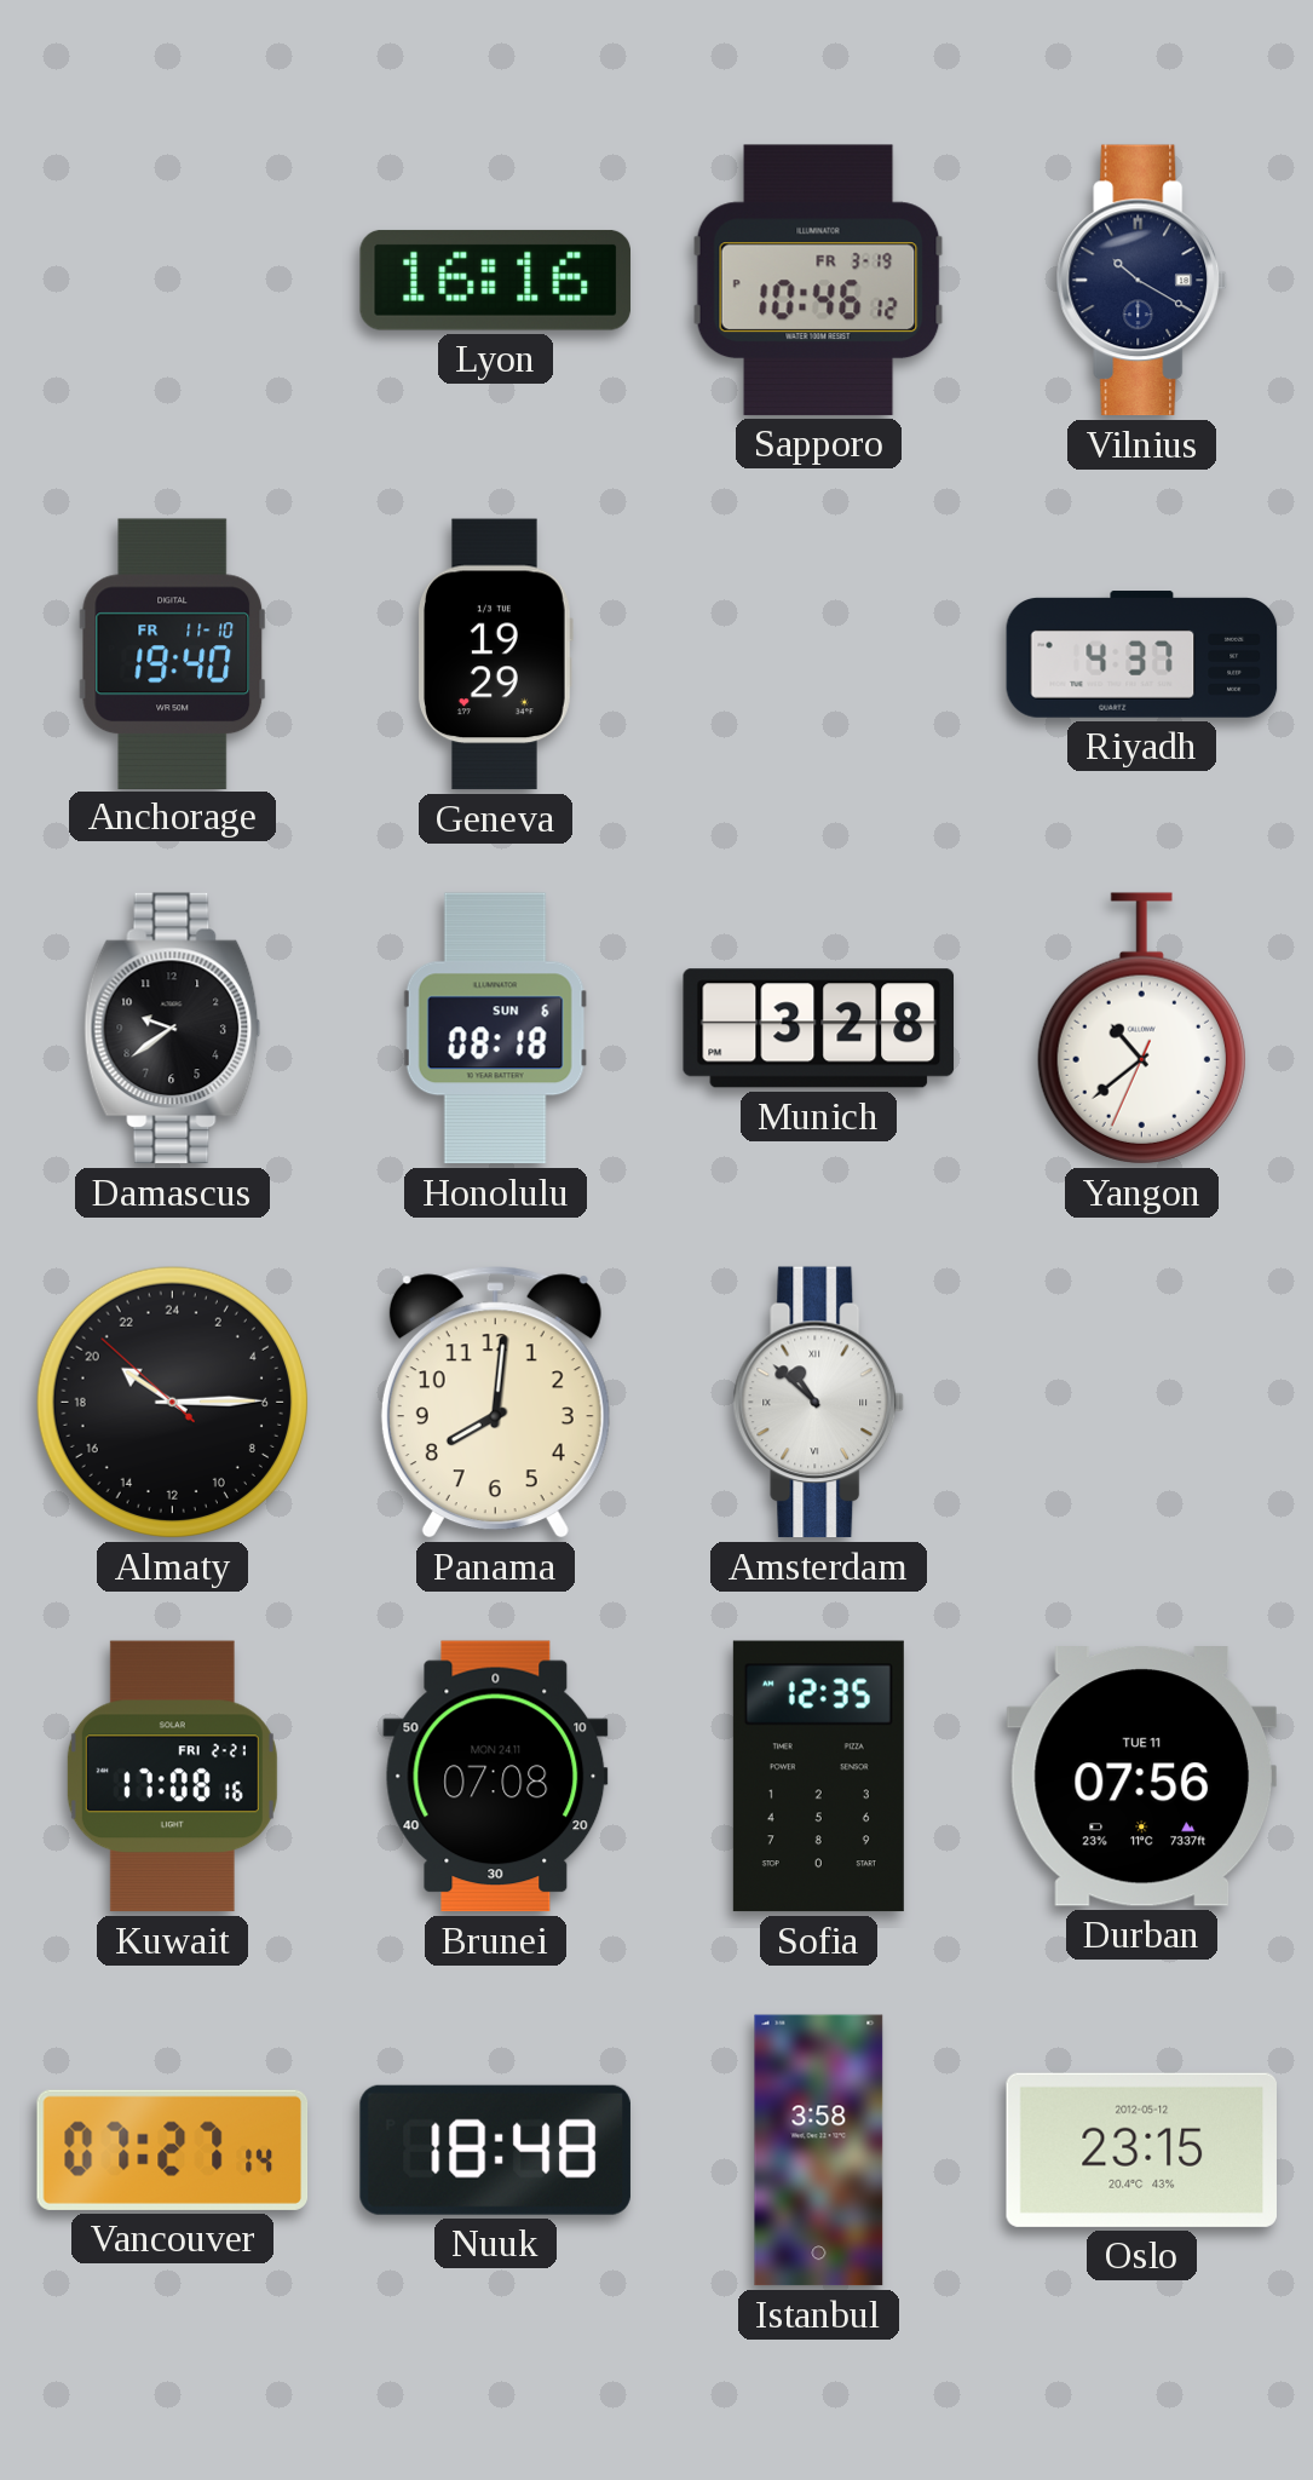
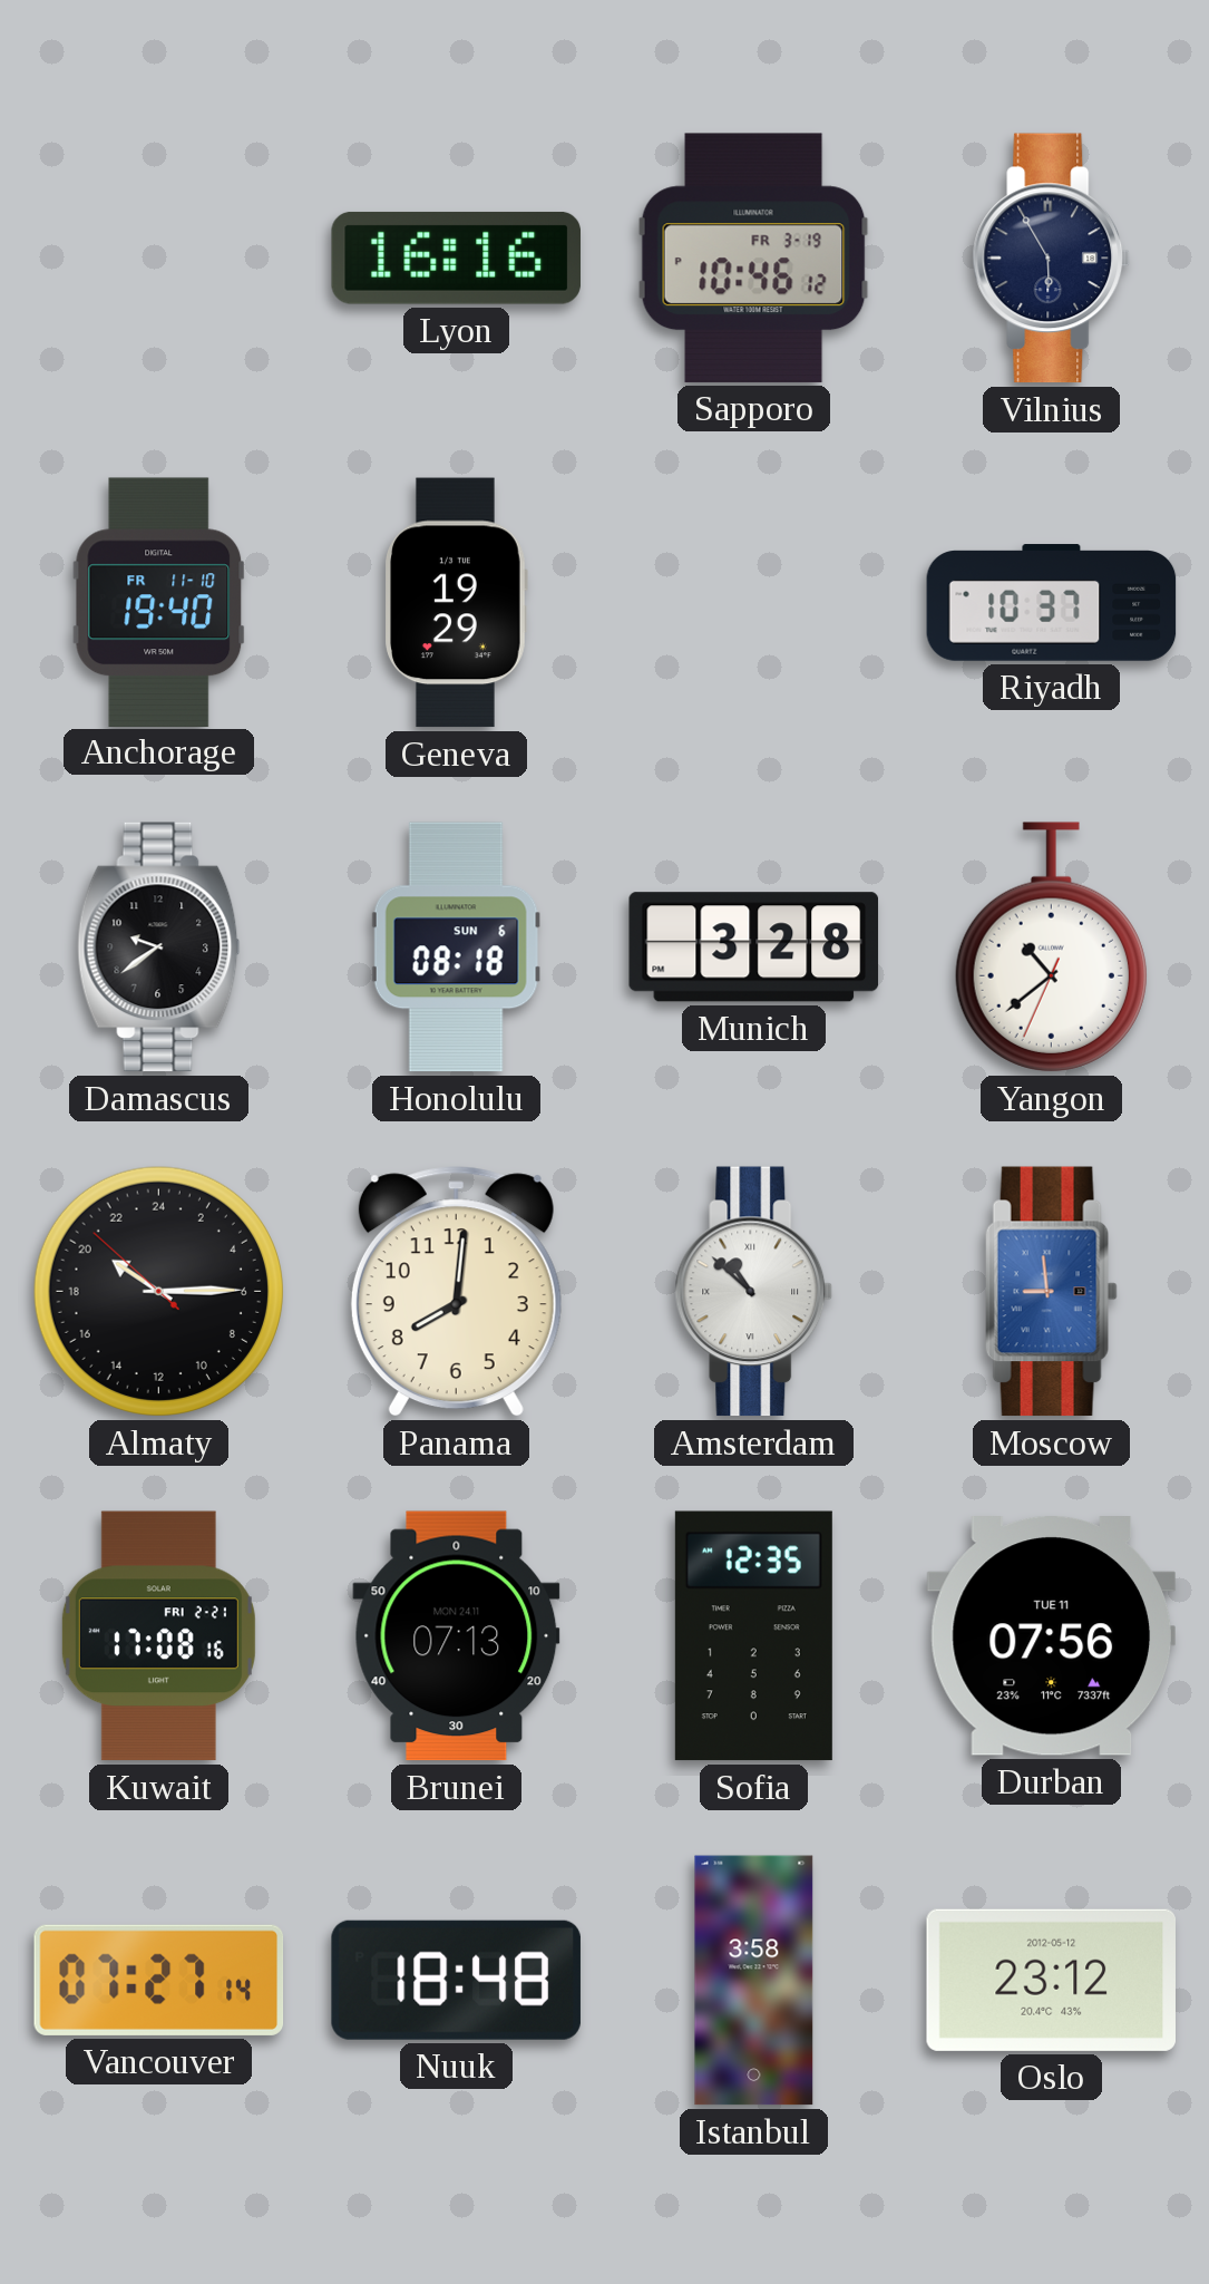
Vilnius: 10:20 -> 5:55 (1052, 259)
Riyadh: 4:37 -> 10:37 (1052, 603)
Moscow: none -> 8:59 (1051, 1292)
Brunei: 07:08 -> 07:13 (457, 1636)
Oslo: 23:15 -> 23:12 (1051, 1980)
